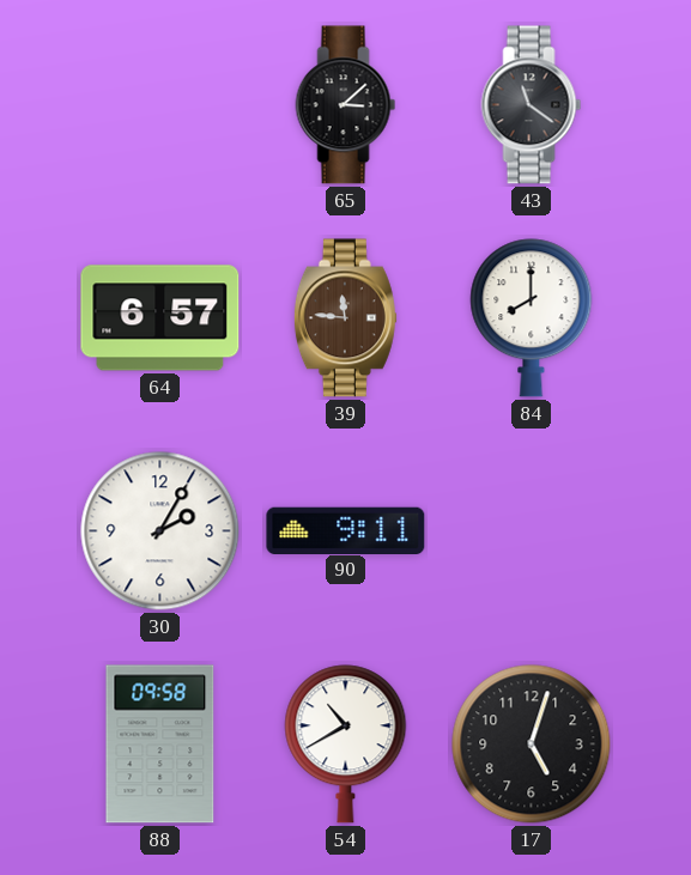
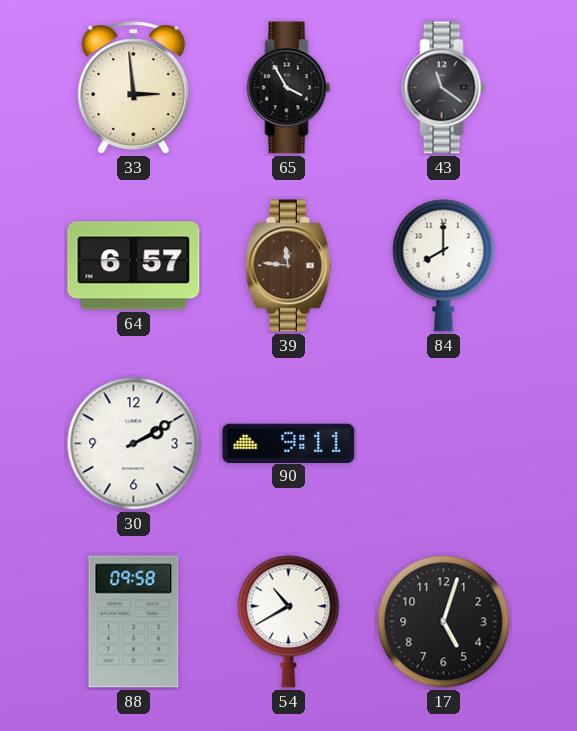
33: none -> 2:59 (134, 88)
65: 3:08 -> 3:55 (289, 88)
30: 2:05 -> 2:10 (134, 444)
